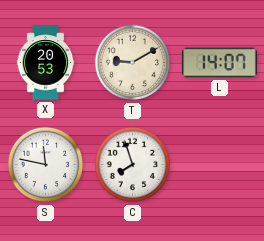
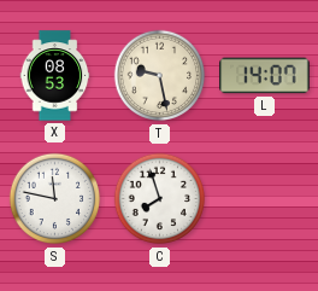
X: 20:53 -> 08:53 (55, 76)
T: 9:10 -> 9:28 (160, 76)
